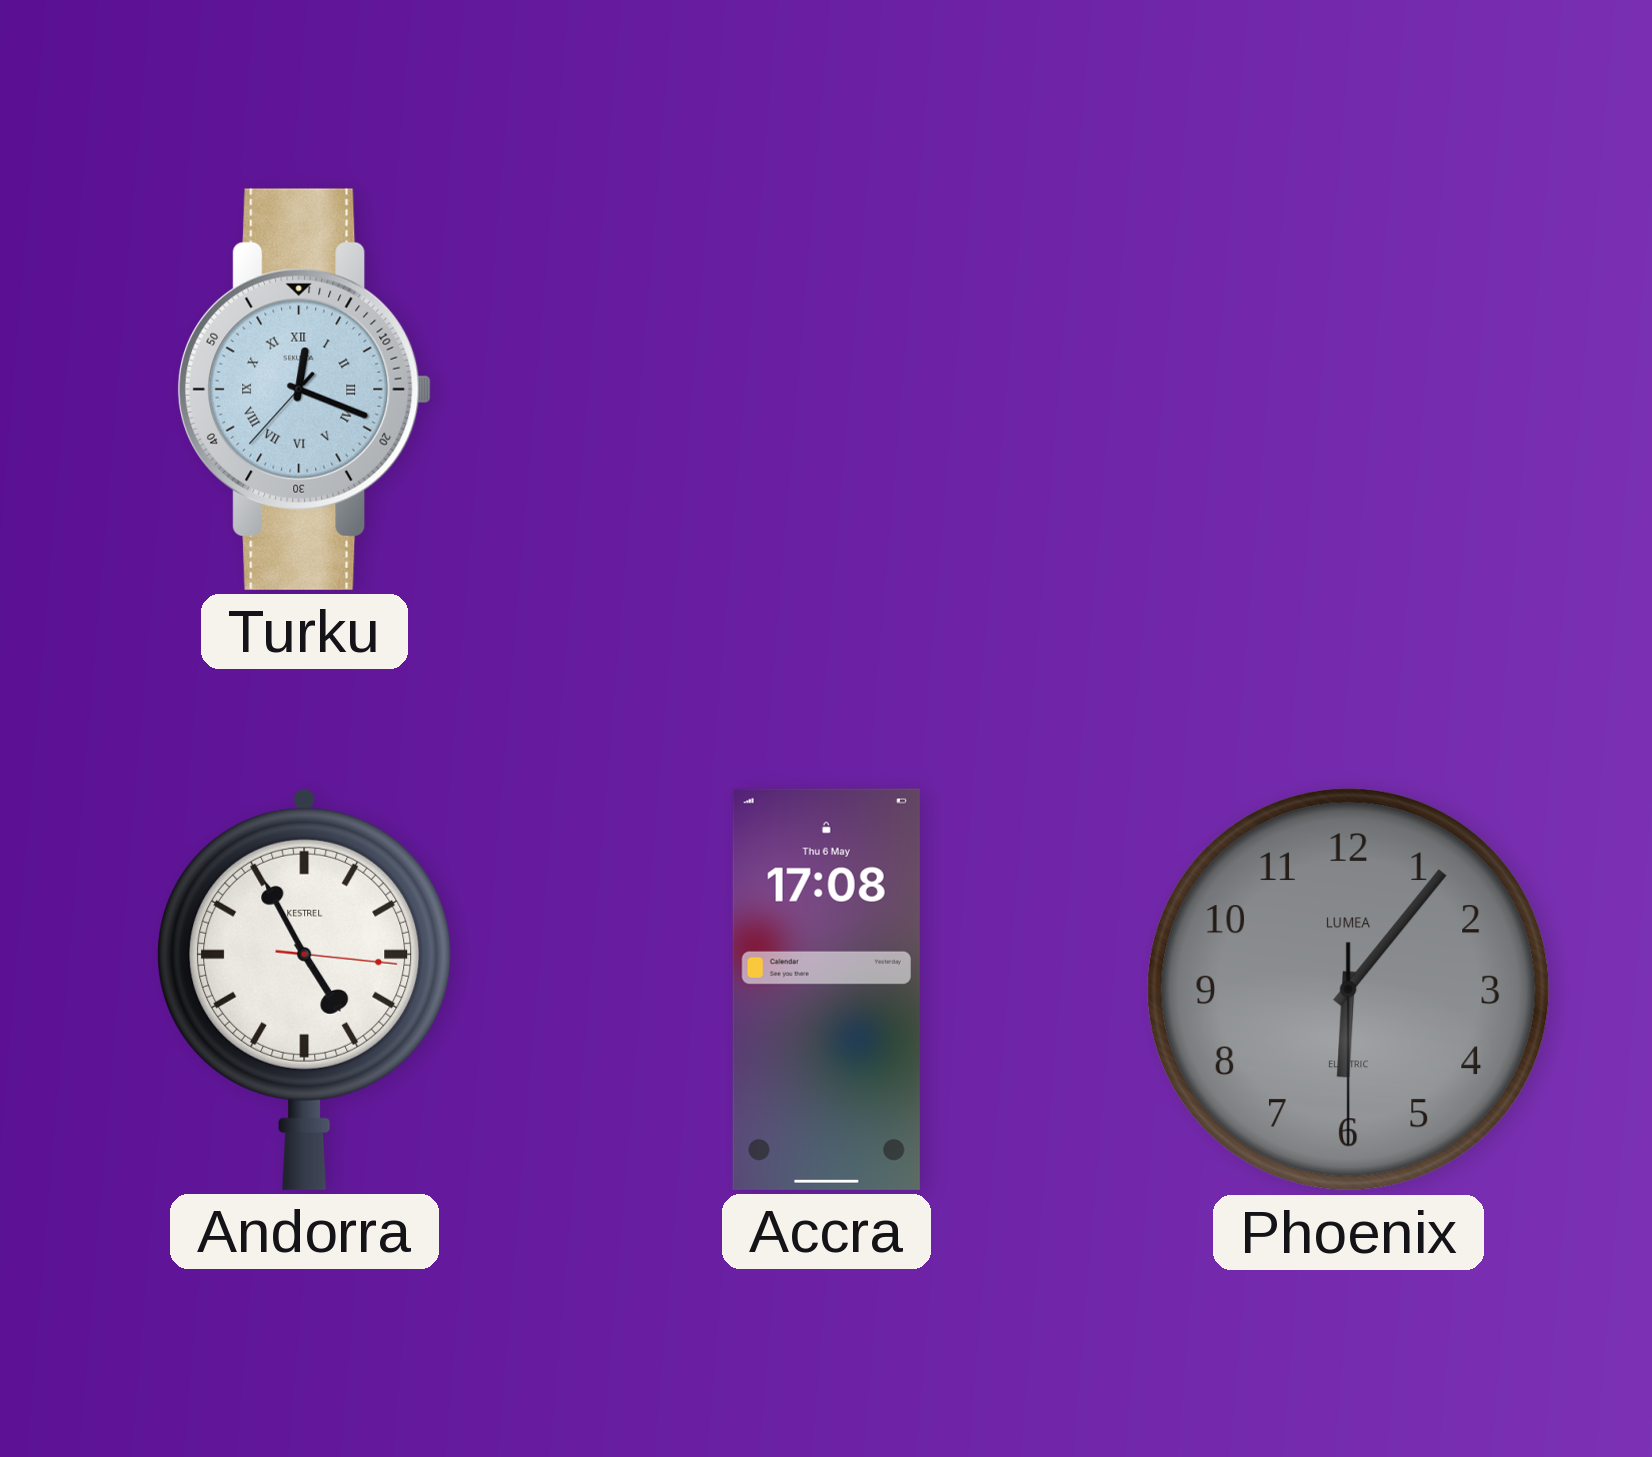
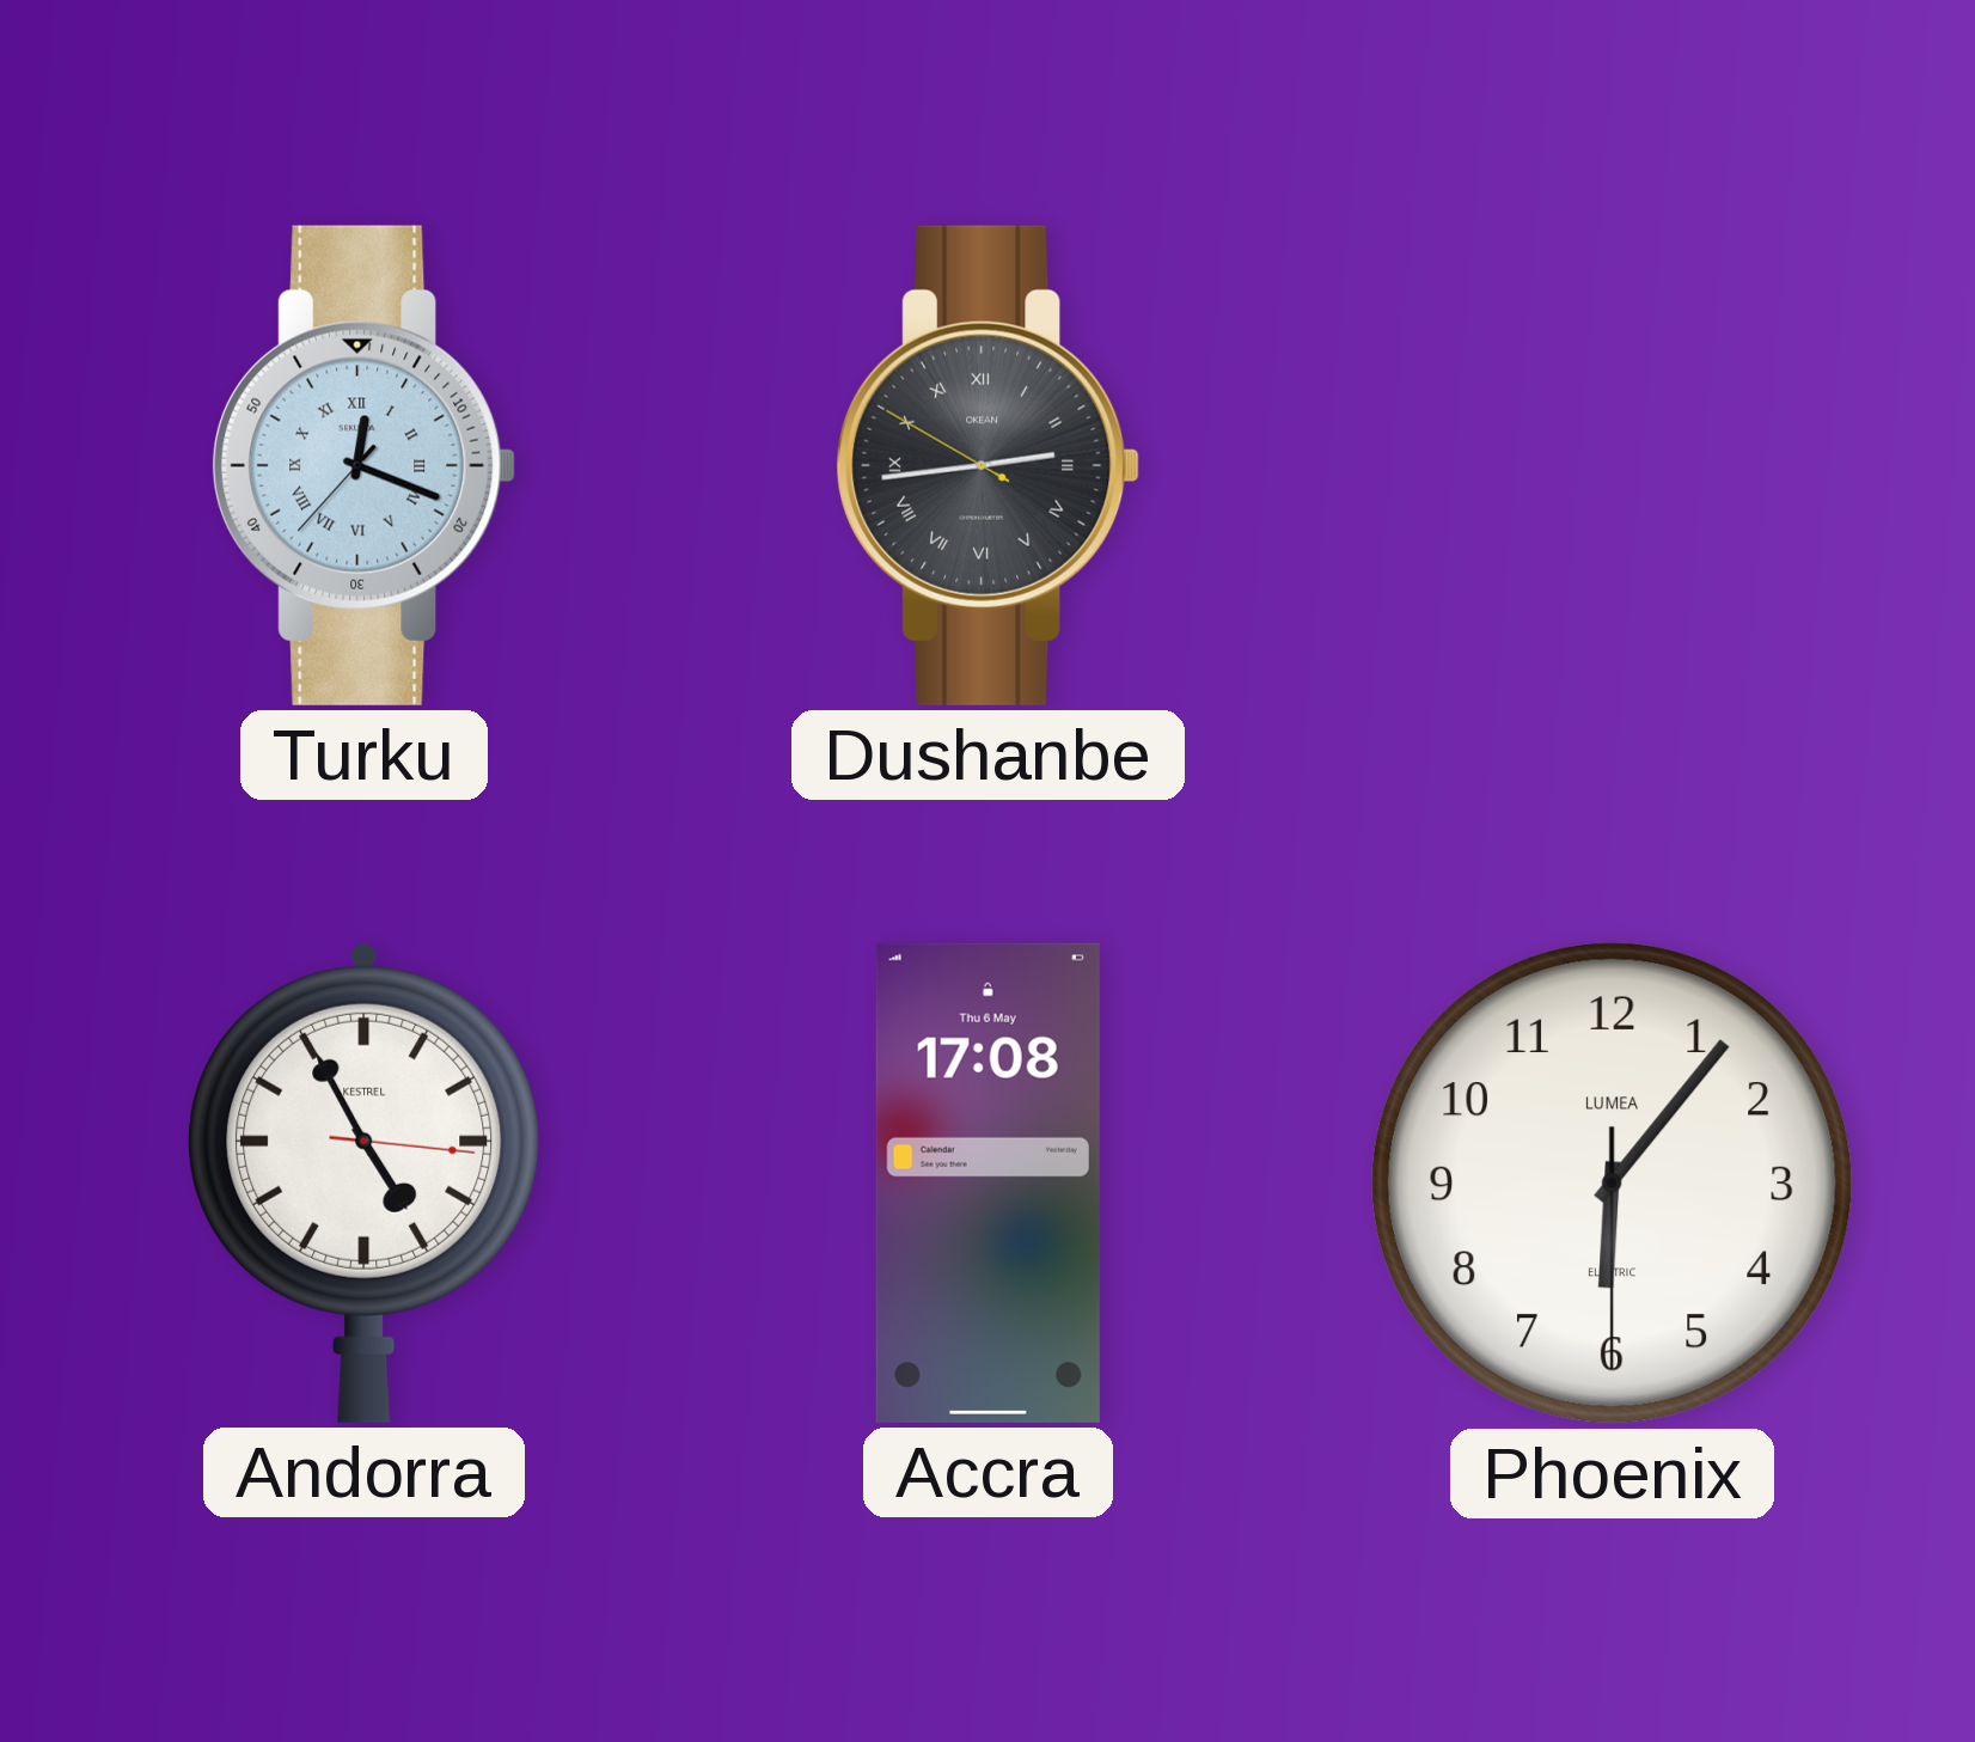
Dushanbe: none -> 2:43 (989, 465)
Phoenix dial: grey -> white (1612, 1182)
